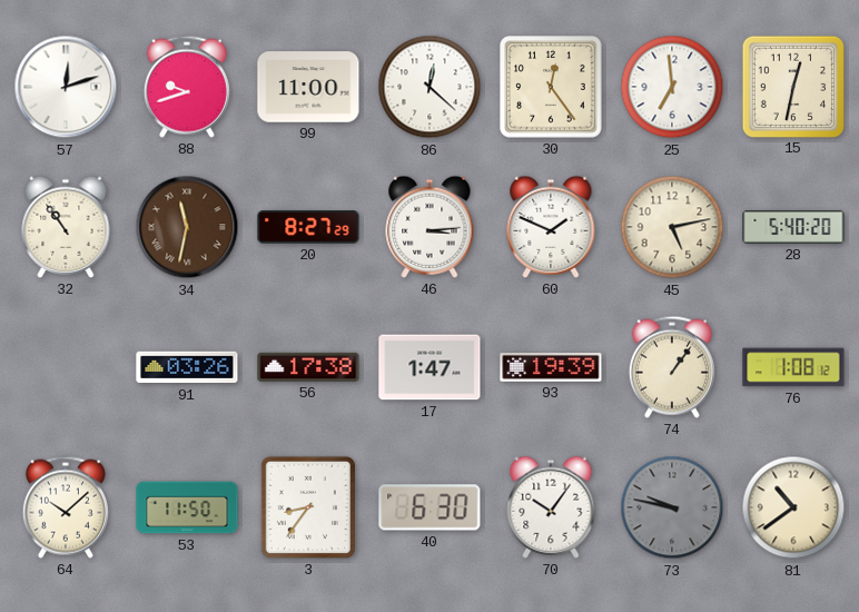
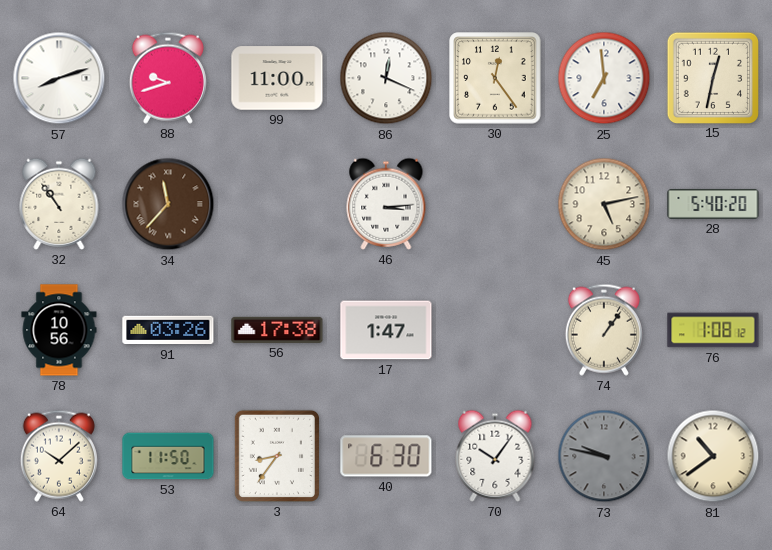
57: 12:12 -> 8:12 (59, 78)
86: 12:22 -> 12:19 (386, 78)
34: 11:32 -> 11:37 (168, 204)
20: 8:27 -> none (308, 227)
60: 1:49 -> none (551, 227)
78: none -> 10:56 (59, 330)
93: 19:39 -> none (551, 368)
